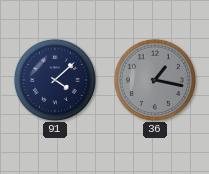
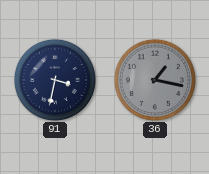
91: 4:08 -> 3:32 (54, 79)
